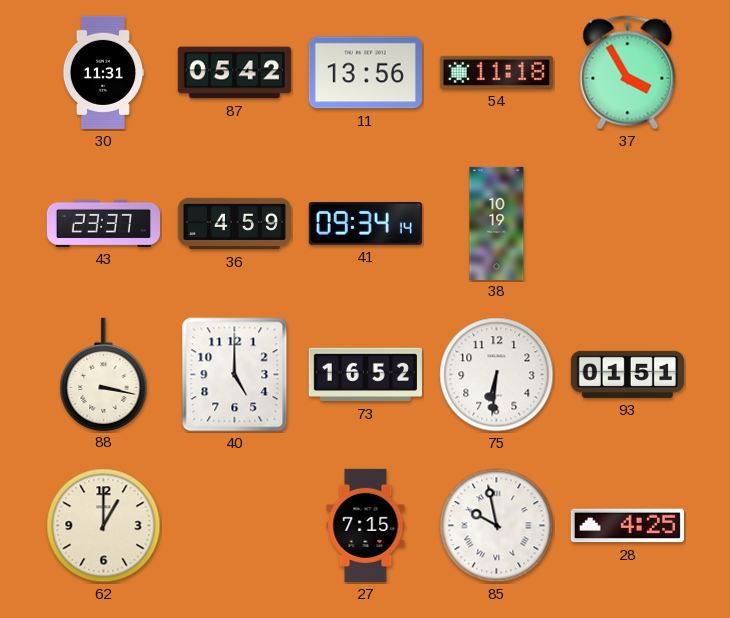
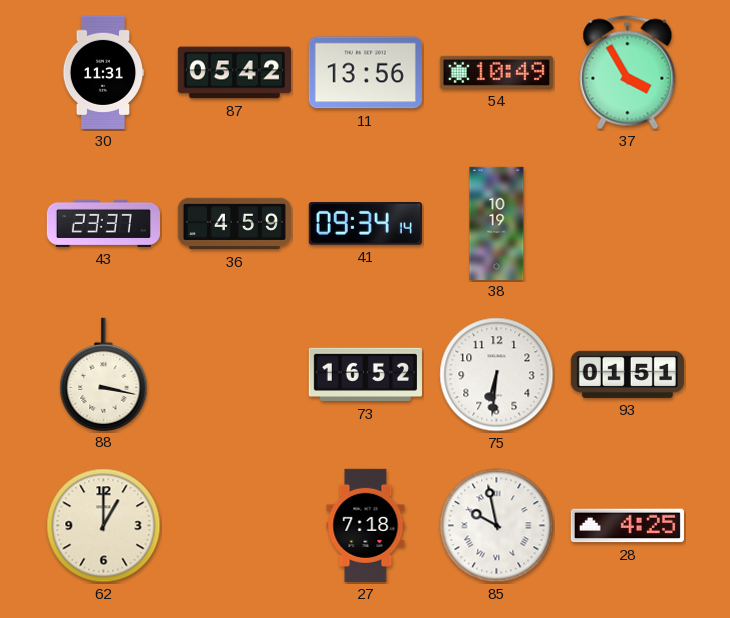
54: 11:18 -> 10:49 (496, 72)
40: 5:00 -> none (235, 375)
27: 7:15 -> 7:18 (366, 525)
